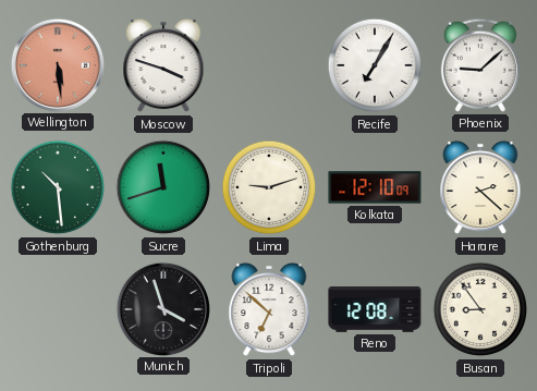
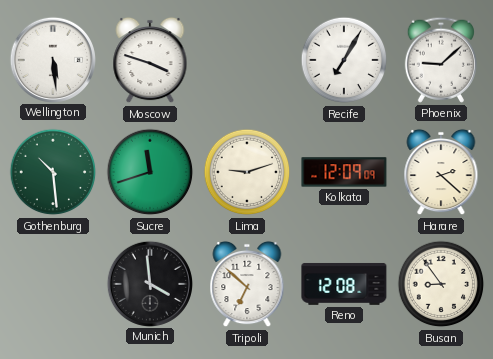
Wellington dial: salmon -> white (52, 59)
Kolkata: 12:10 -> 12:09 (344, 172)
Munich: 3:57 -> 3:59 (149, 283)
